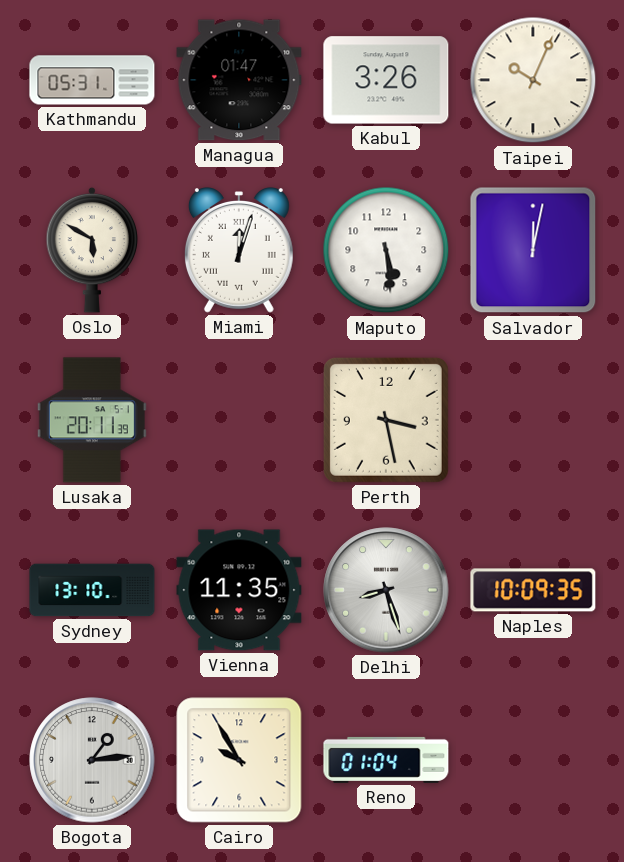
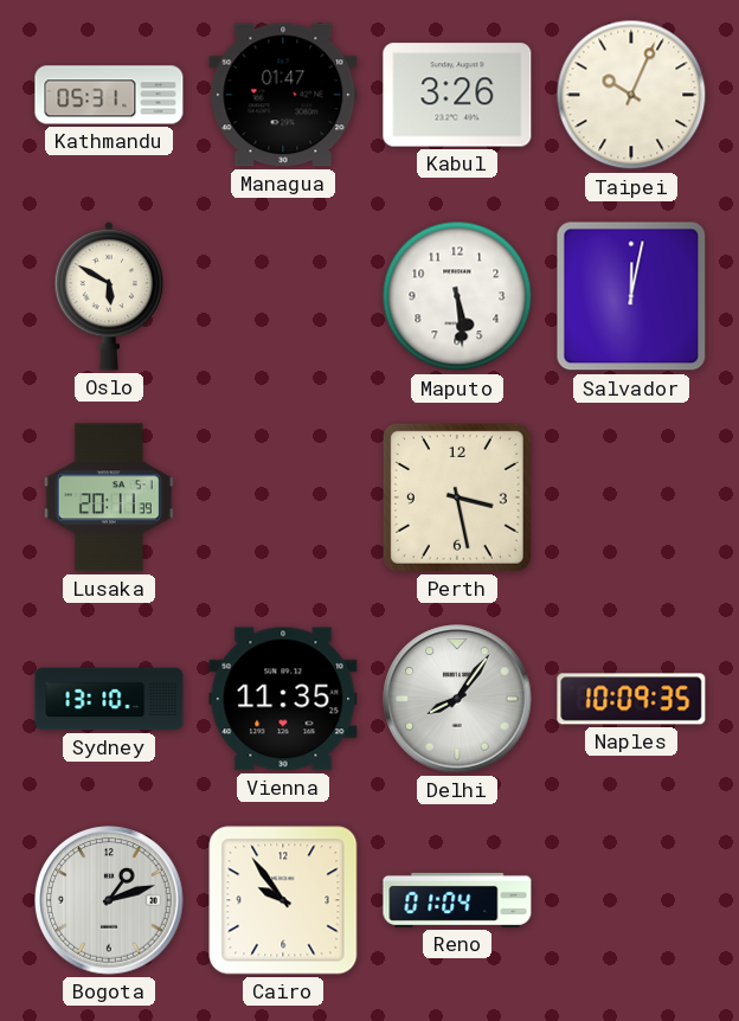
Miami: 12:03 -> none (239, 251)
Delhi: 8:27 -> 8:06 (457, 699)
Bogota: 1:14 -> 1:12 (109, 900)
Cairo: 9:55 -> 9:54 (283, 900)
